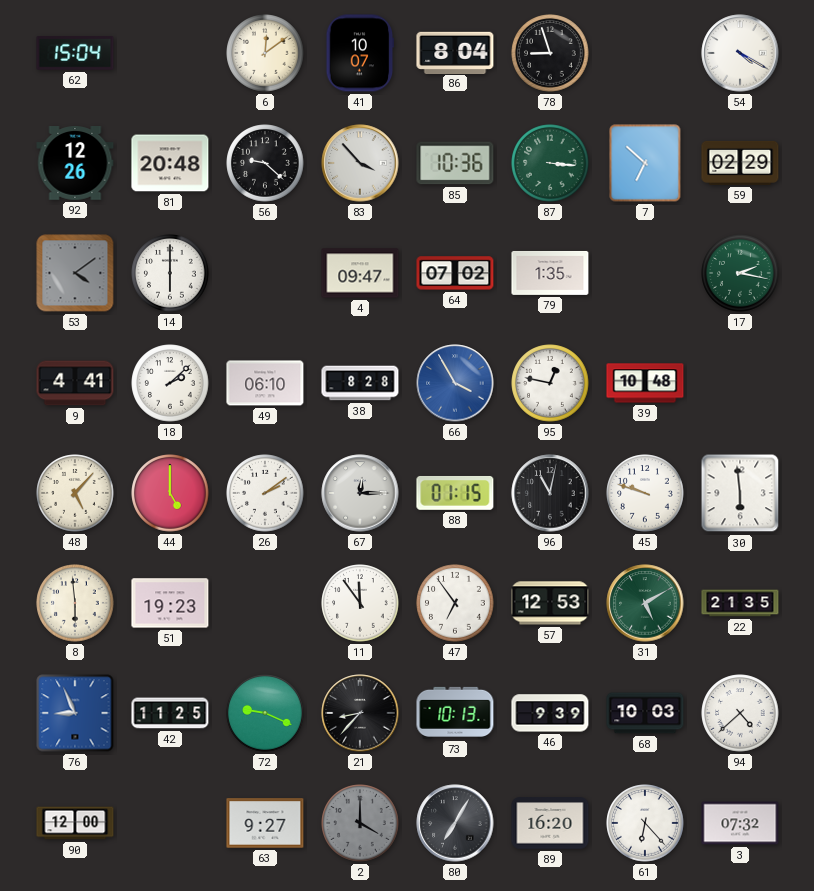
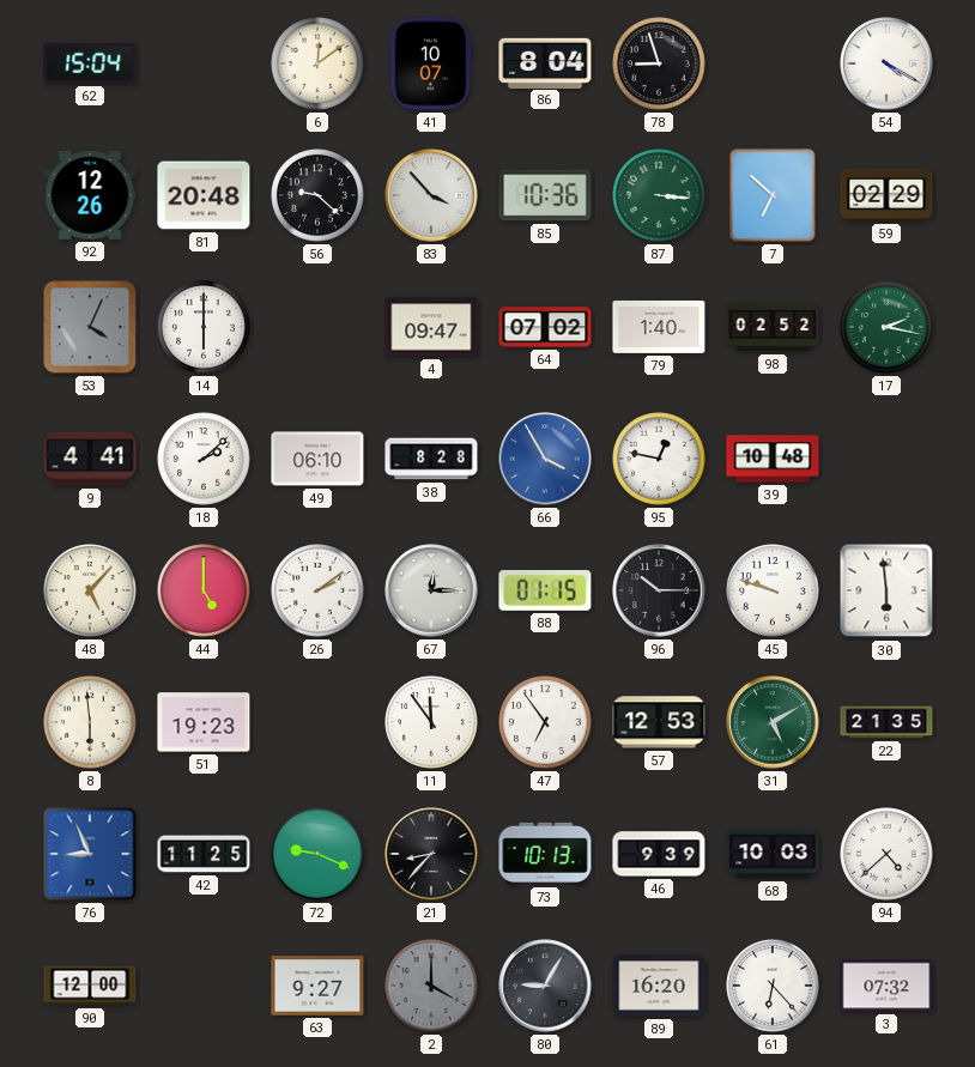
53: 4:09 -> 4:04 (90, 327)
79: 1:35 -> 1:40 (659, 327)
98: none -> 02:52 (773, 327)
96: 11:02 -> 10:15 (659, 590)
80: 7:05 -> 9:05 (545, 986)
